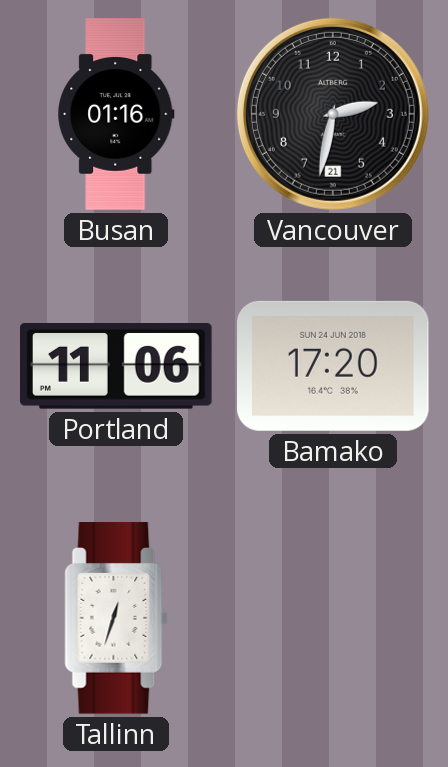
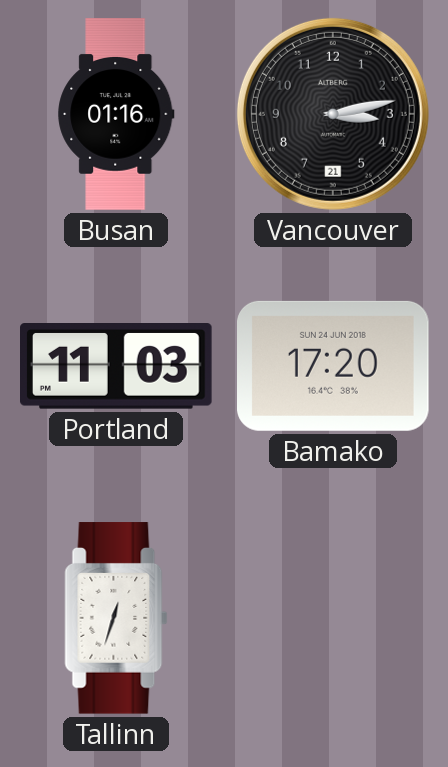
Vancouver: 2:32 -> 3:13 (333, 114)
Portland: 11:06 -> 11:03 (117, 367)
